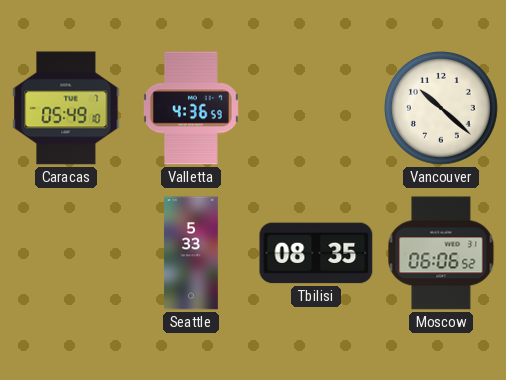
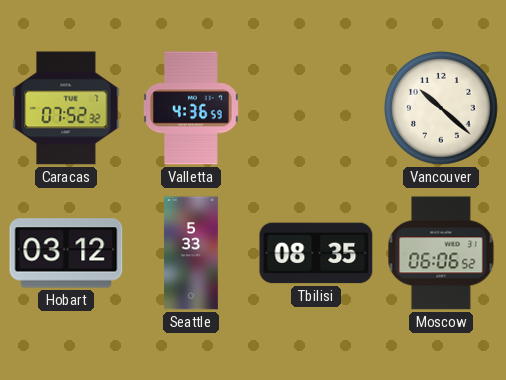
Caracas: 05:49 -> 07:52 (66, 108)
Hobart: none -> 03:12 (66, 253)
